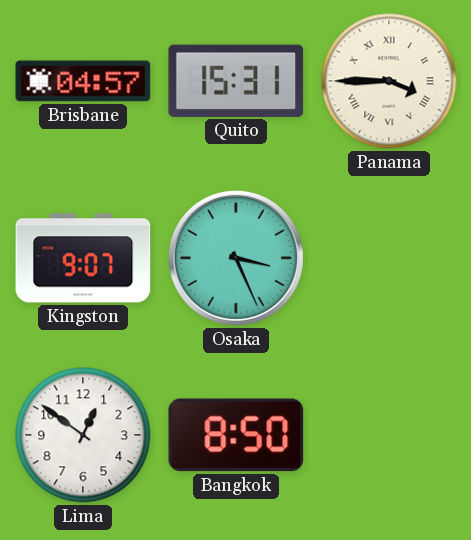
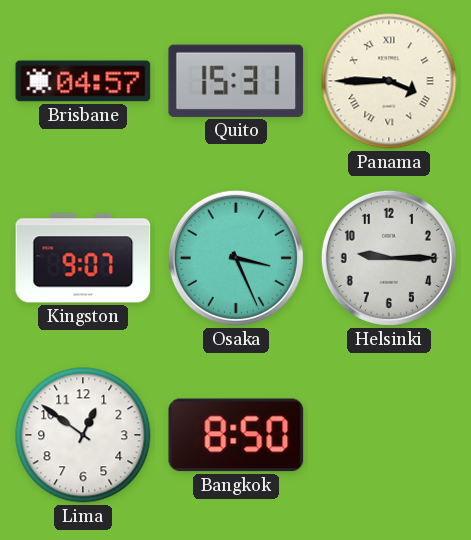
Helsinki: none -> 9:15 (389, 258)
